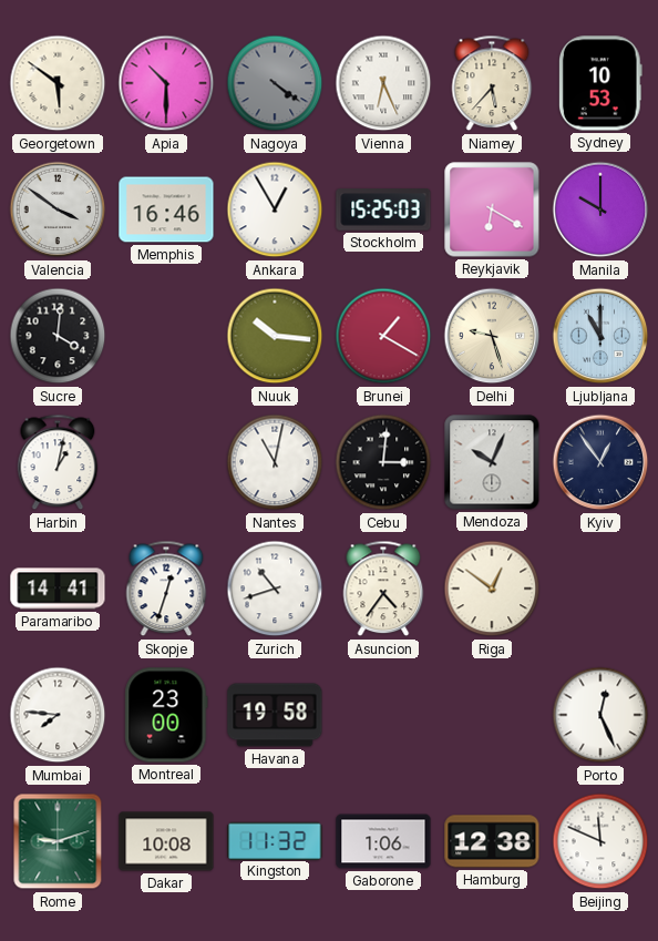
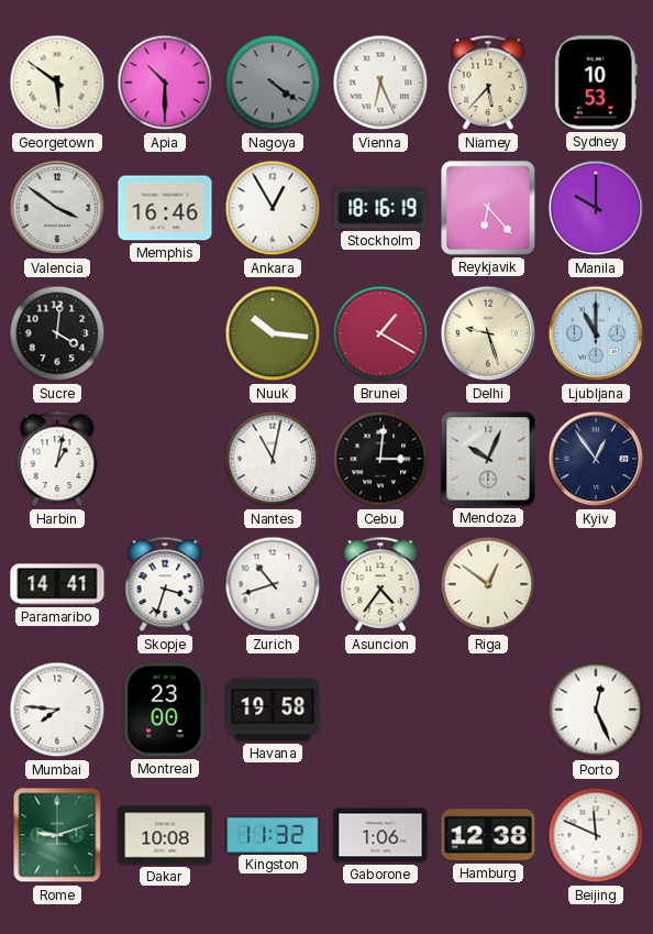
Stockholm: 15:25 -> 18:16 (380, 208)
Reykjavik: 6:20 -> 6:23 (488, 208)
Skopje: 12:33 -> 3:33 (165, 584)
